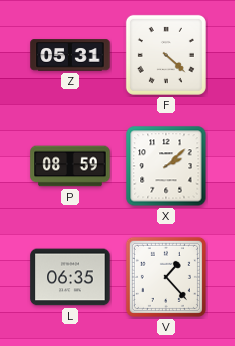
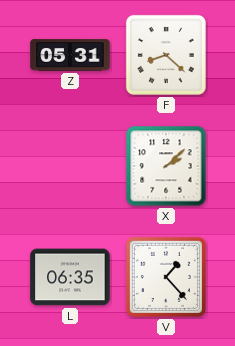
F: 4:22 -> 8:22 (166, 55)
P: 08:59 -> none (70, 166)
